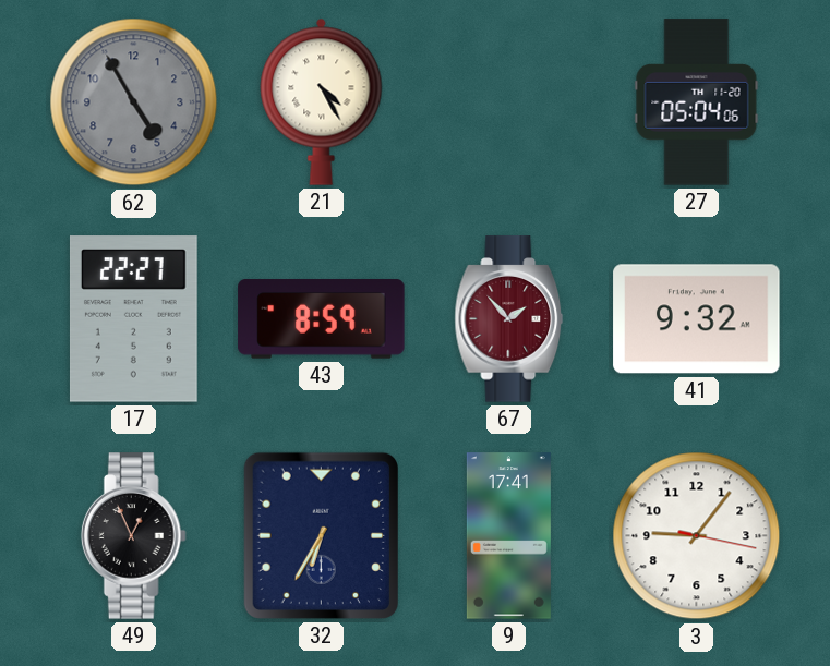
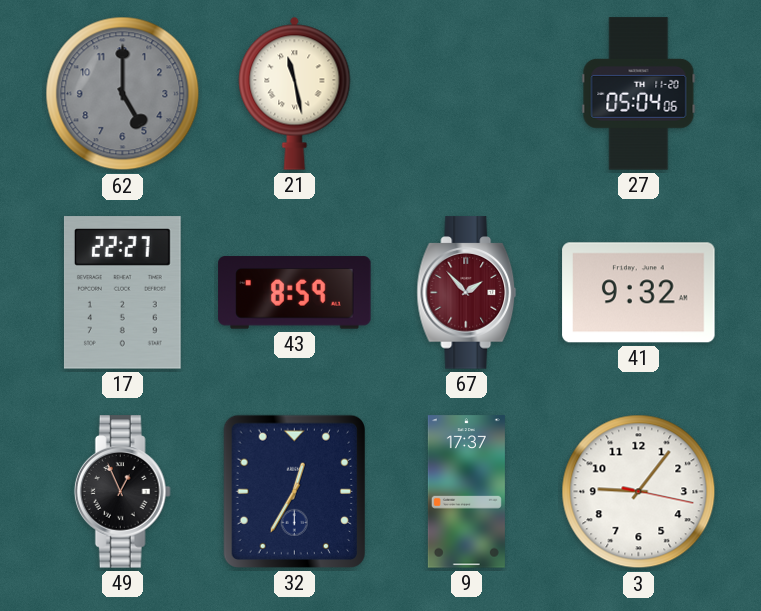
62: 4:55 -> 5:00 (123, 94)
21: 4:25 -> 11:28 (295, 93)
32: 6:35 -> 12:35 (294, 491)
9: 17:41 -> 17:37 (466, 492)
